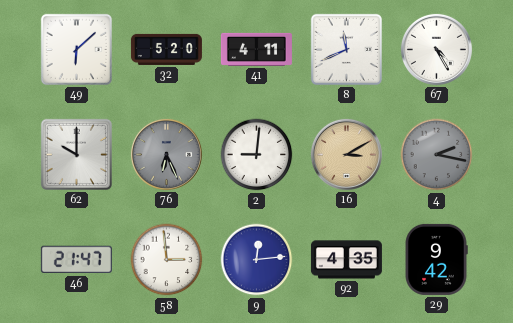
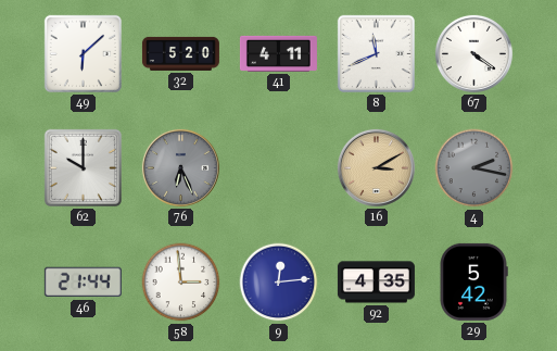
67: 4:25 -> 4:21 (473, 53)
2: 9:01 -> none (257, 155)
46: 21:47 -> 21:44 (83, 283)
29: 9:42 -> 5:42 (473, 281)
